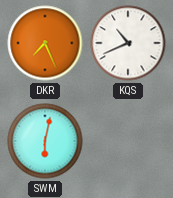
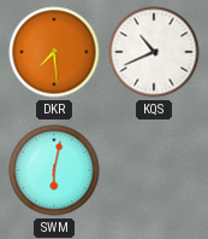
DKR: 7:26 -> 7:29 (54, 52)
